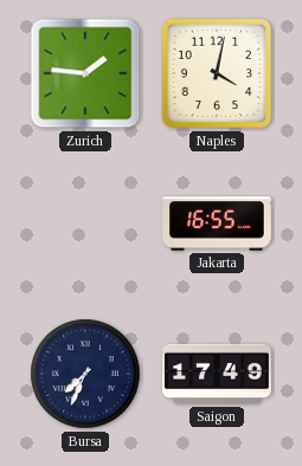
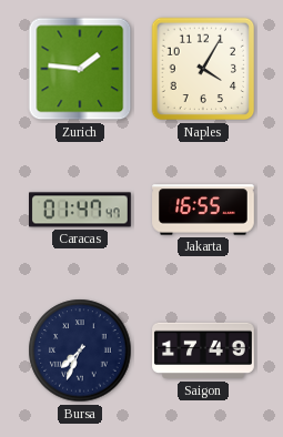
Naples: 4:02 -> 4:05 (203, 69)
Caracas: none -> 01:47 (81, 210)
